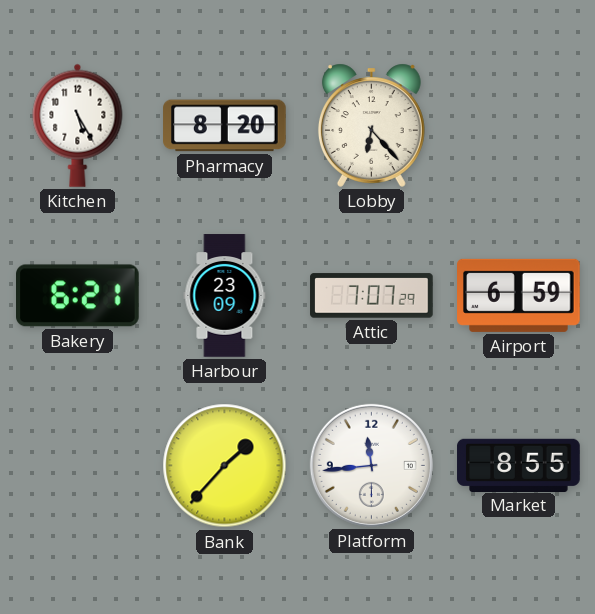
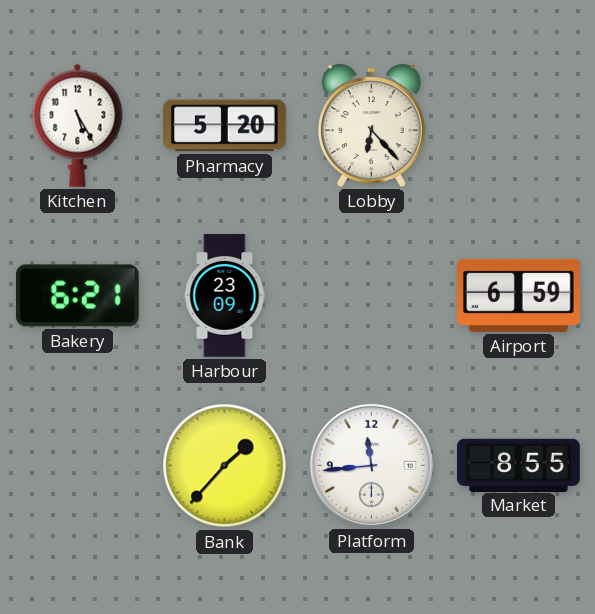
Pharmacy: 8:20 -> 5:20 (225, 126)
Attic: 7:07 -> none (372, 296)
